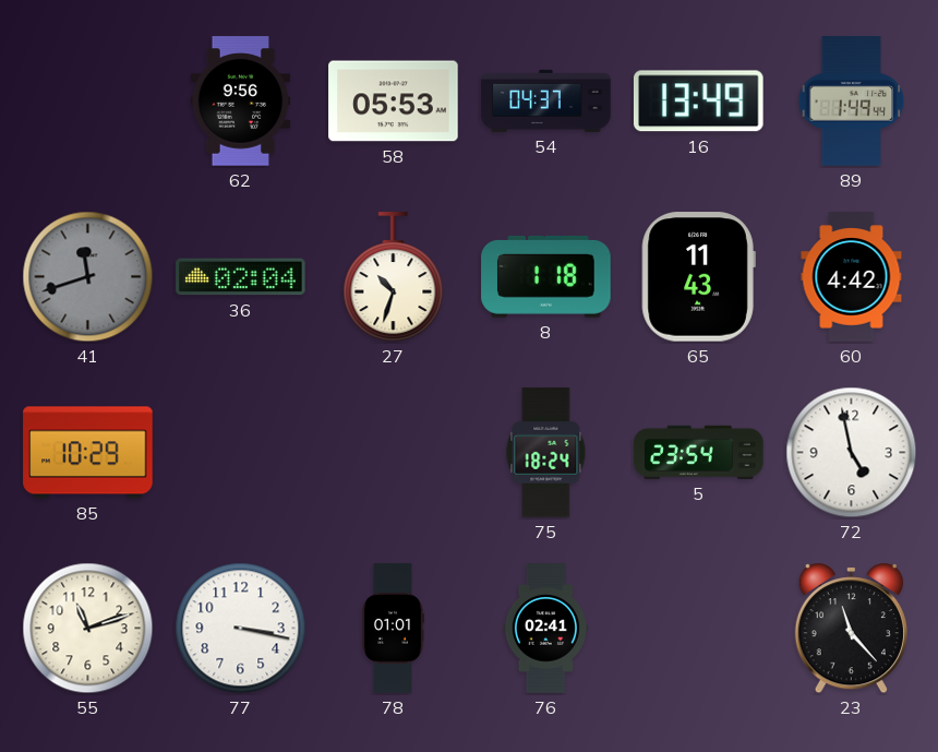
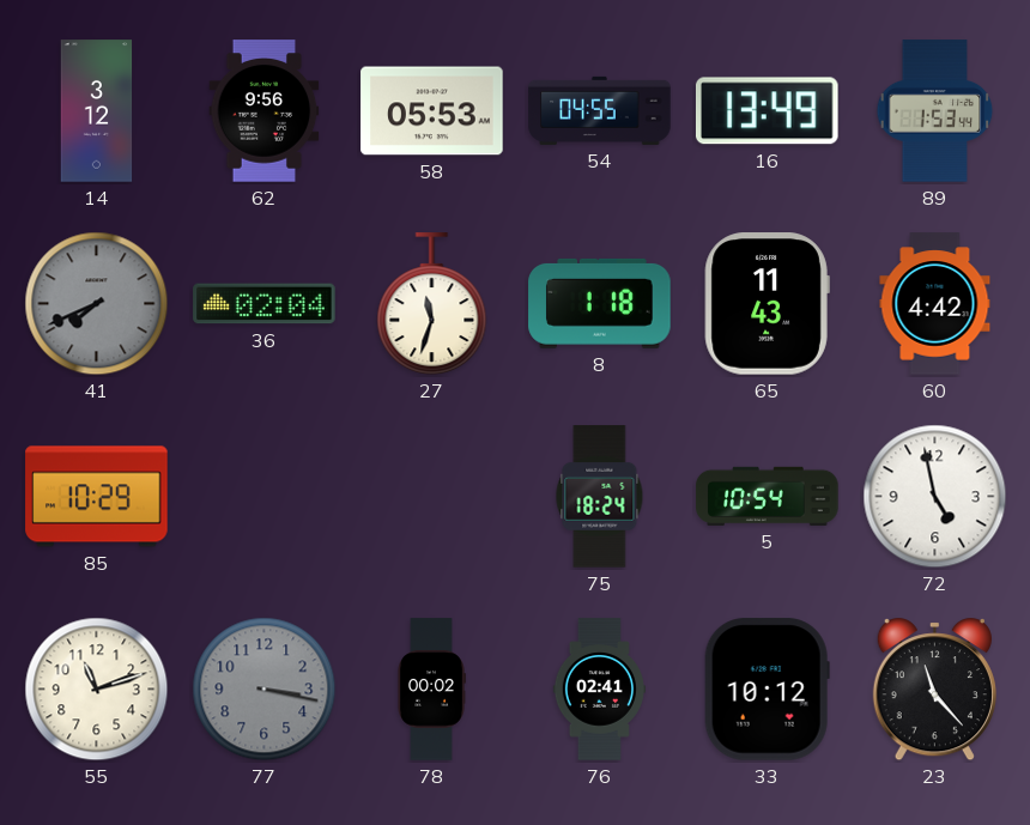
14: none -> 3:12 (97, 111)
54: 04:37 -> 04:55 (600, 110)
89: 1:49 -> 1:53 (935, 111)
41: 11:42 -> 7:41 (97, 304)
27: 10:33 -> 11:33 (432, 304)
5: 23:54 -> 10:54 (768, 496)
77 dial: white -> grey (265, 690)
78: 01:01 -> 00:02 (431, 690)
33: none -> 10:12 (767, 690)
